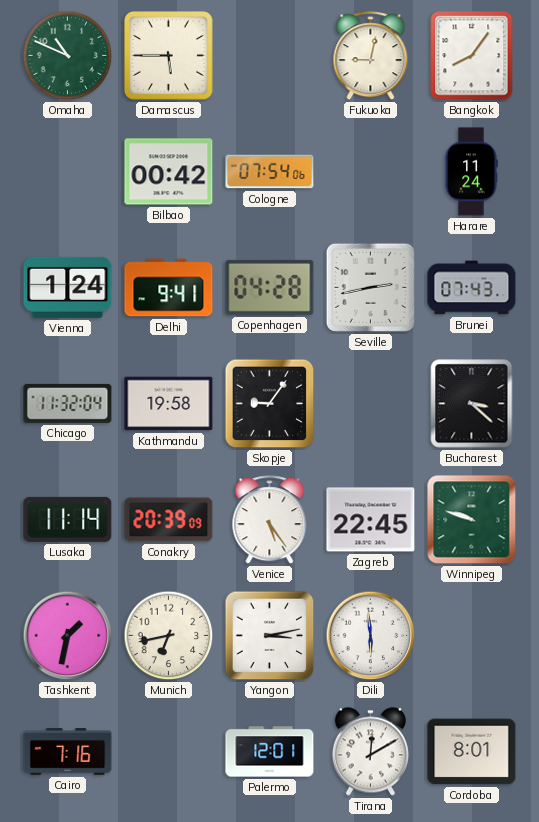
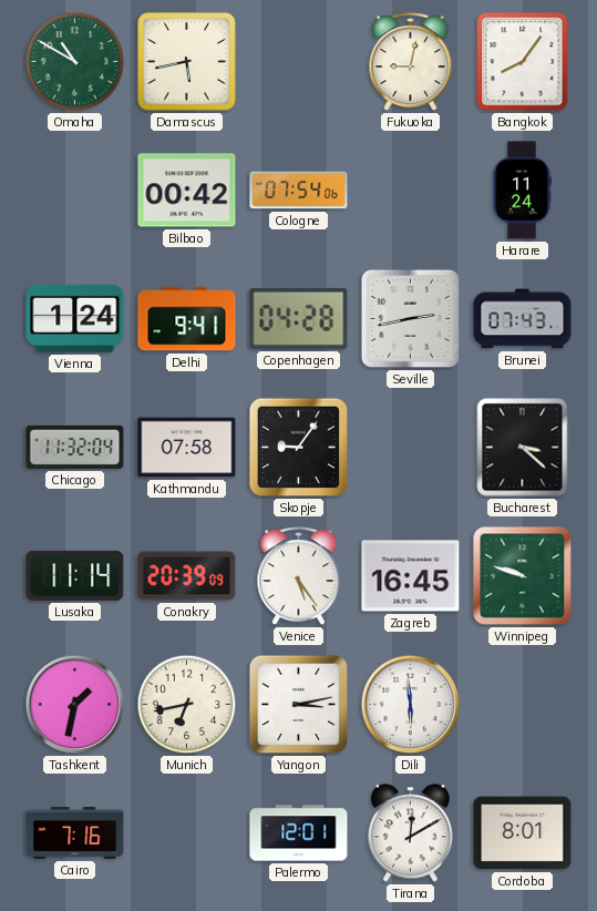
Omaha: 10:49 -> 10:50 (75, 62)
Damascus: 5:45 -> 5:43 (187, 62)
Kathmandu: 19:58 -> 07:58 (187, 448)
Zagreb: 22:45 -> 16:45 (411, 576)
